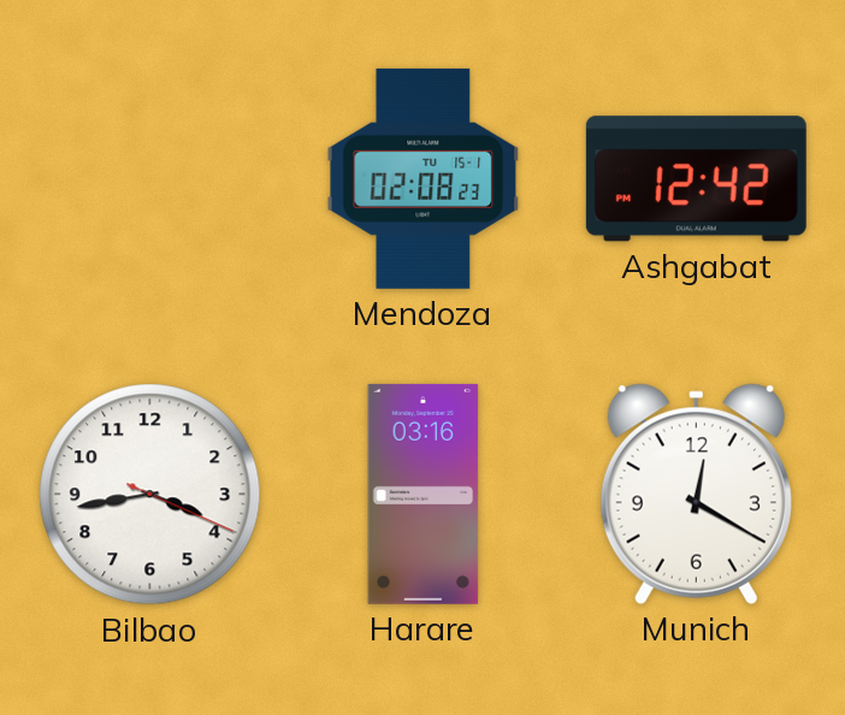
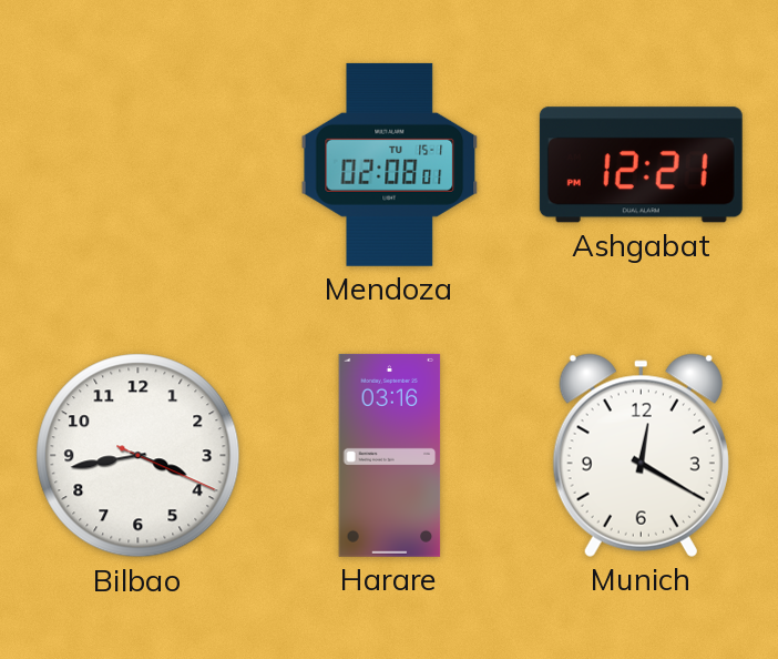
Mendoza: 02:08:23 -> 02:08:01 (390, 164)
Ashgabat: 12:42 -> 12:21 (641, 165)
